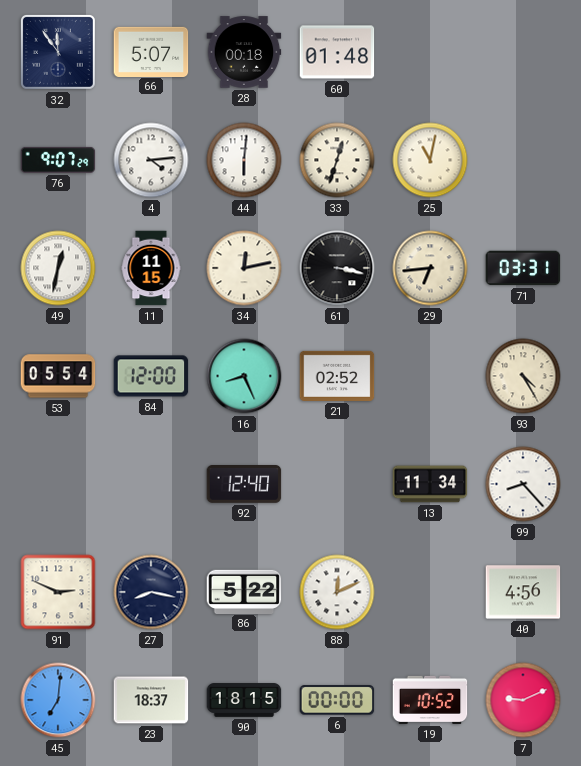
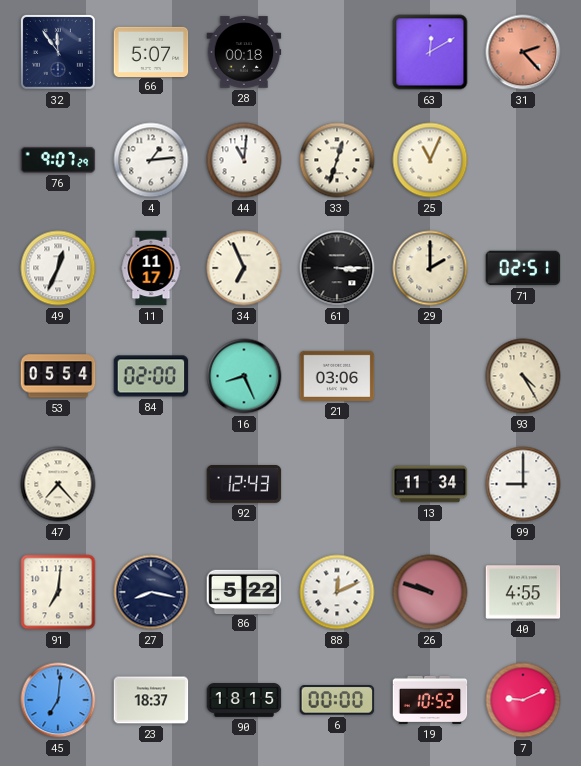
60: 01:48 -> none (337, 52)
63: none -> 12:10 (430, 52)
31: none -> 2:23 (523, 52)
4: 4:14 -> 1:14 (151, 160)
44: 6:01 -> 11:01 (244, 160)
25: 11:02 -> 11:04 (430, 160)
49: 12:32 -> 12:34 (58, 268)
11: 11:15 -> 11:17 (151, 268)
34: 12:13 -> 6:56 (244, 268)
61: 3:17 -> 3:15 (337, 268)
29: 6:44 -> 2:00 (430, 268)
71: 03:31 -> 02:51 (523, 268)
84: 12:00 -> 02:00 (151, 376)
21: 02:52 -> 03:06 (337, 376)
47: none -> 7:23 (58, 484)
92: 12:40 -> 12:43 (244, 485)
99: 8:23 -> 9:00 (523, 484)
91: 2:49 -> 7:01 (58, 592)
26: none -> 9:48 (430, 592)
40: 4:56 -> 4:55 (523, 592)
